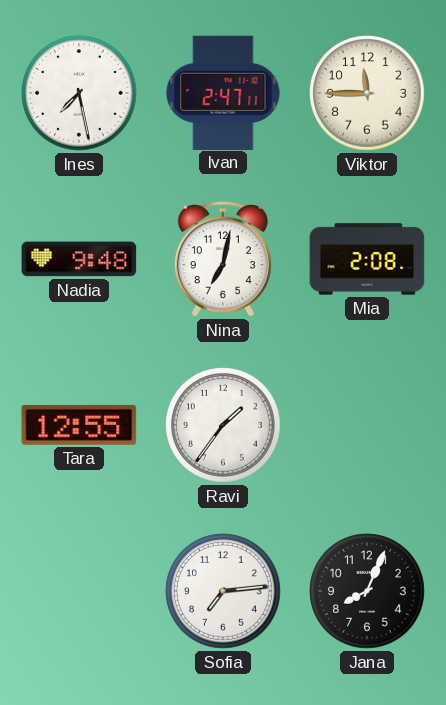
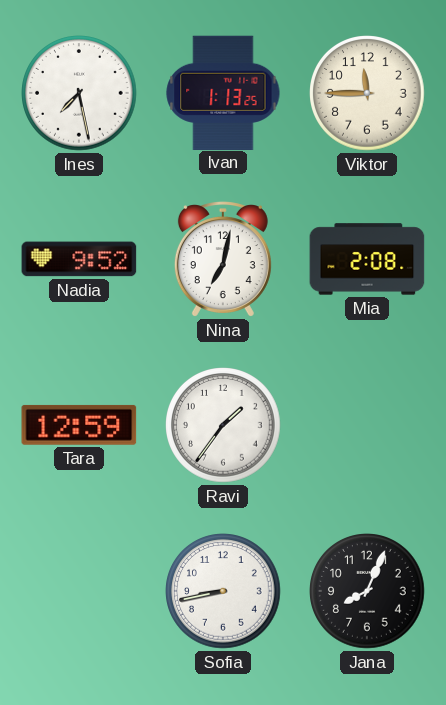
Ivan: 2:47 -> 1:13 (223, 92)
Nadia: 9:48 -> 9:52 (79, 259)
Tara: 12:55 -> 12:59 (79, 425)
Sofia: 7:14 -> 8:43 (223, 591)
